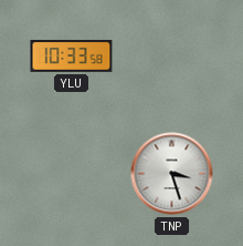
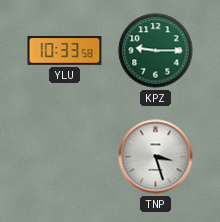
KPZ: none -> 9:15 (156, 51)
